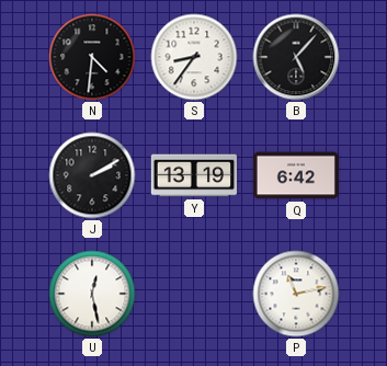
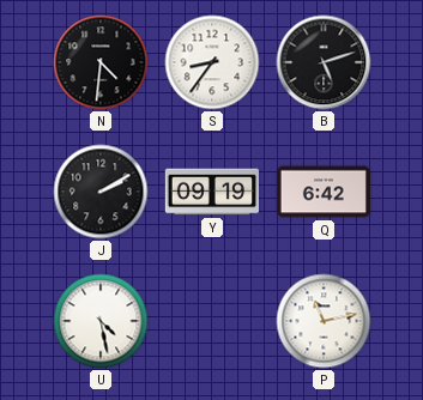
B: 5:07 -> 5:12 (324, 62)
Y: 13:19 -> 09:19 (211, 192)
U: 12:28 -> 4:28 (101, 321)
